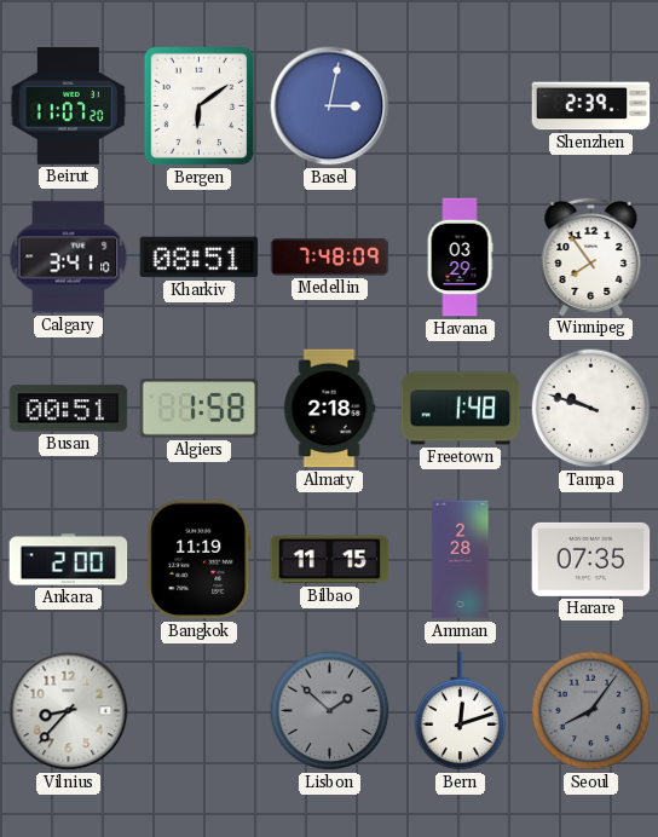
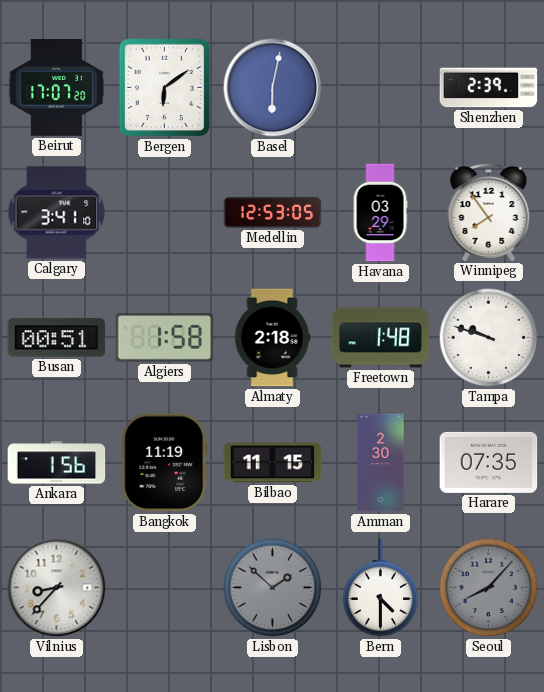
Beirut: 11:07 -> 17:07 (57, 88)
Basel: 3:02 -> 6:02 (273, 88)
Kharkiv: 08:51 -> none (200, 258)
Medellin: 7:48 -> 12:53 (273, 212)
Ankara: 2:00 -> 1:56 (57, 463)
Amman: 2:28 -> 2:30 (381, 463)
Bern: 12:12 -> 4:30 (381, 588)
Seoul: 8:06 -> 8:07 (489, 588)
